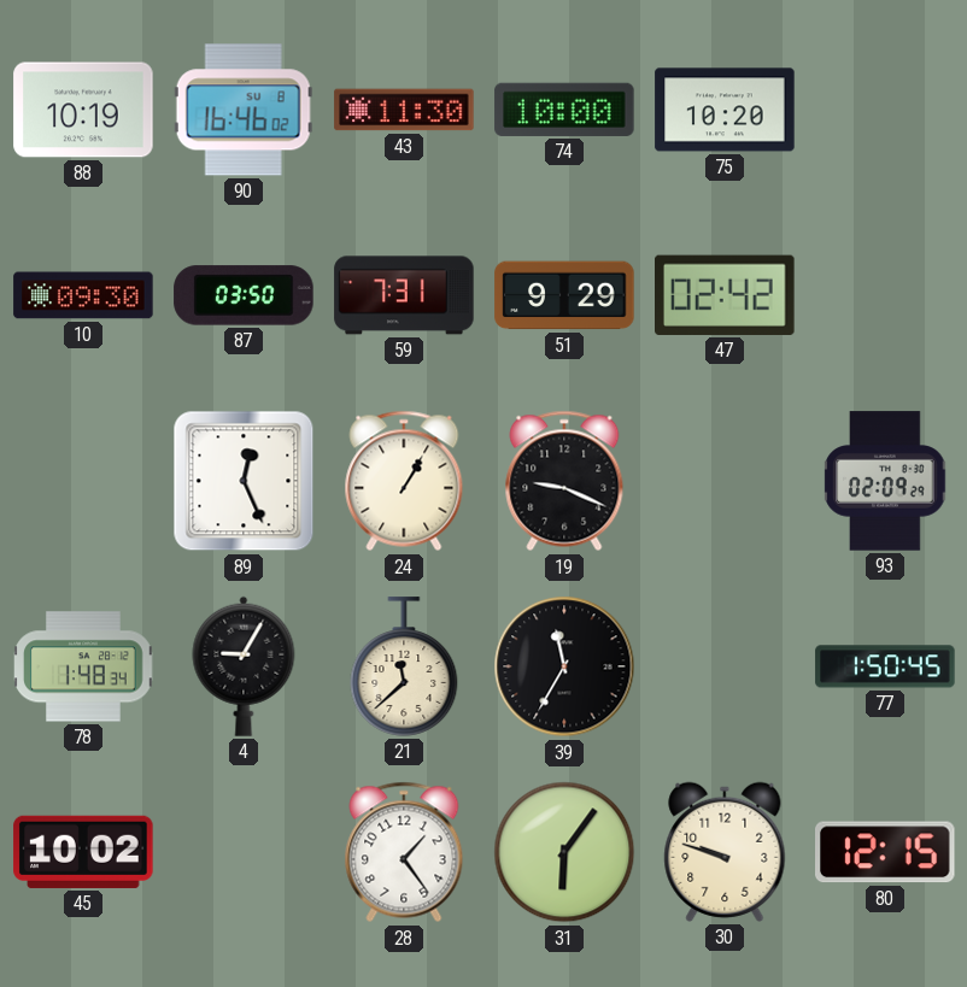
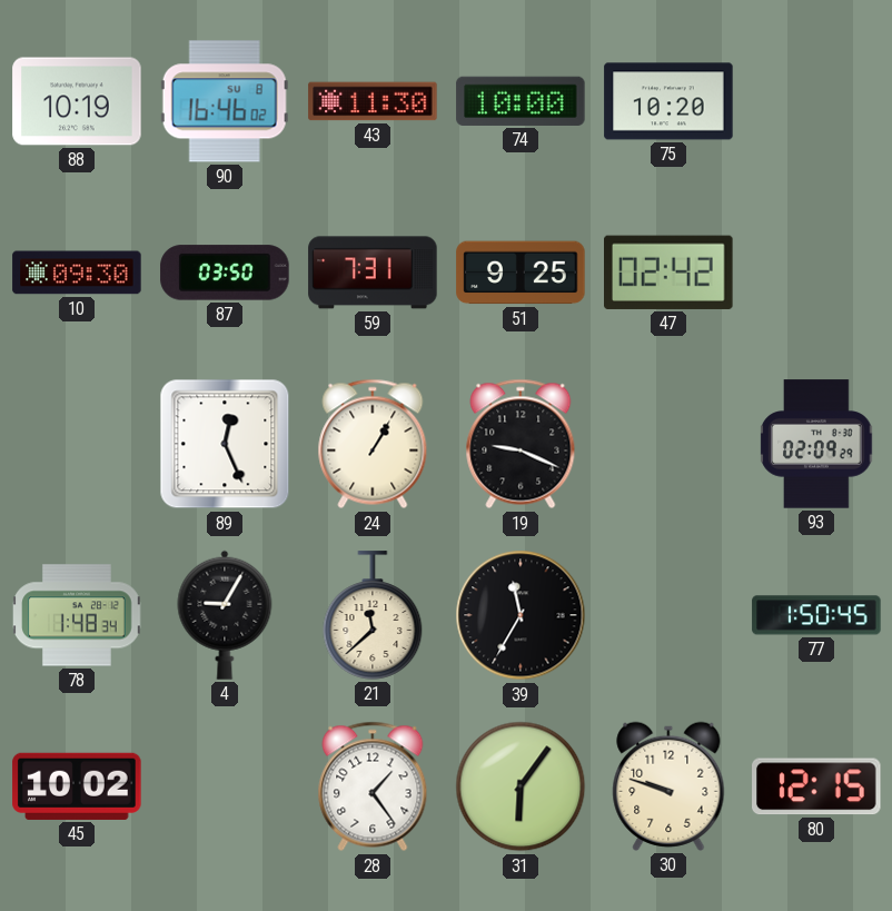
51: 9:29 -> 9:25 (521, 273)
